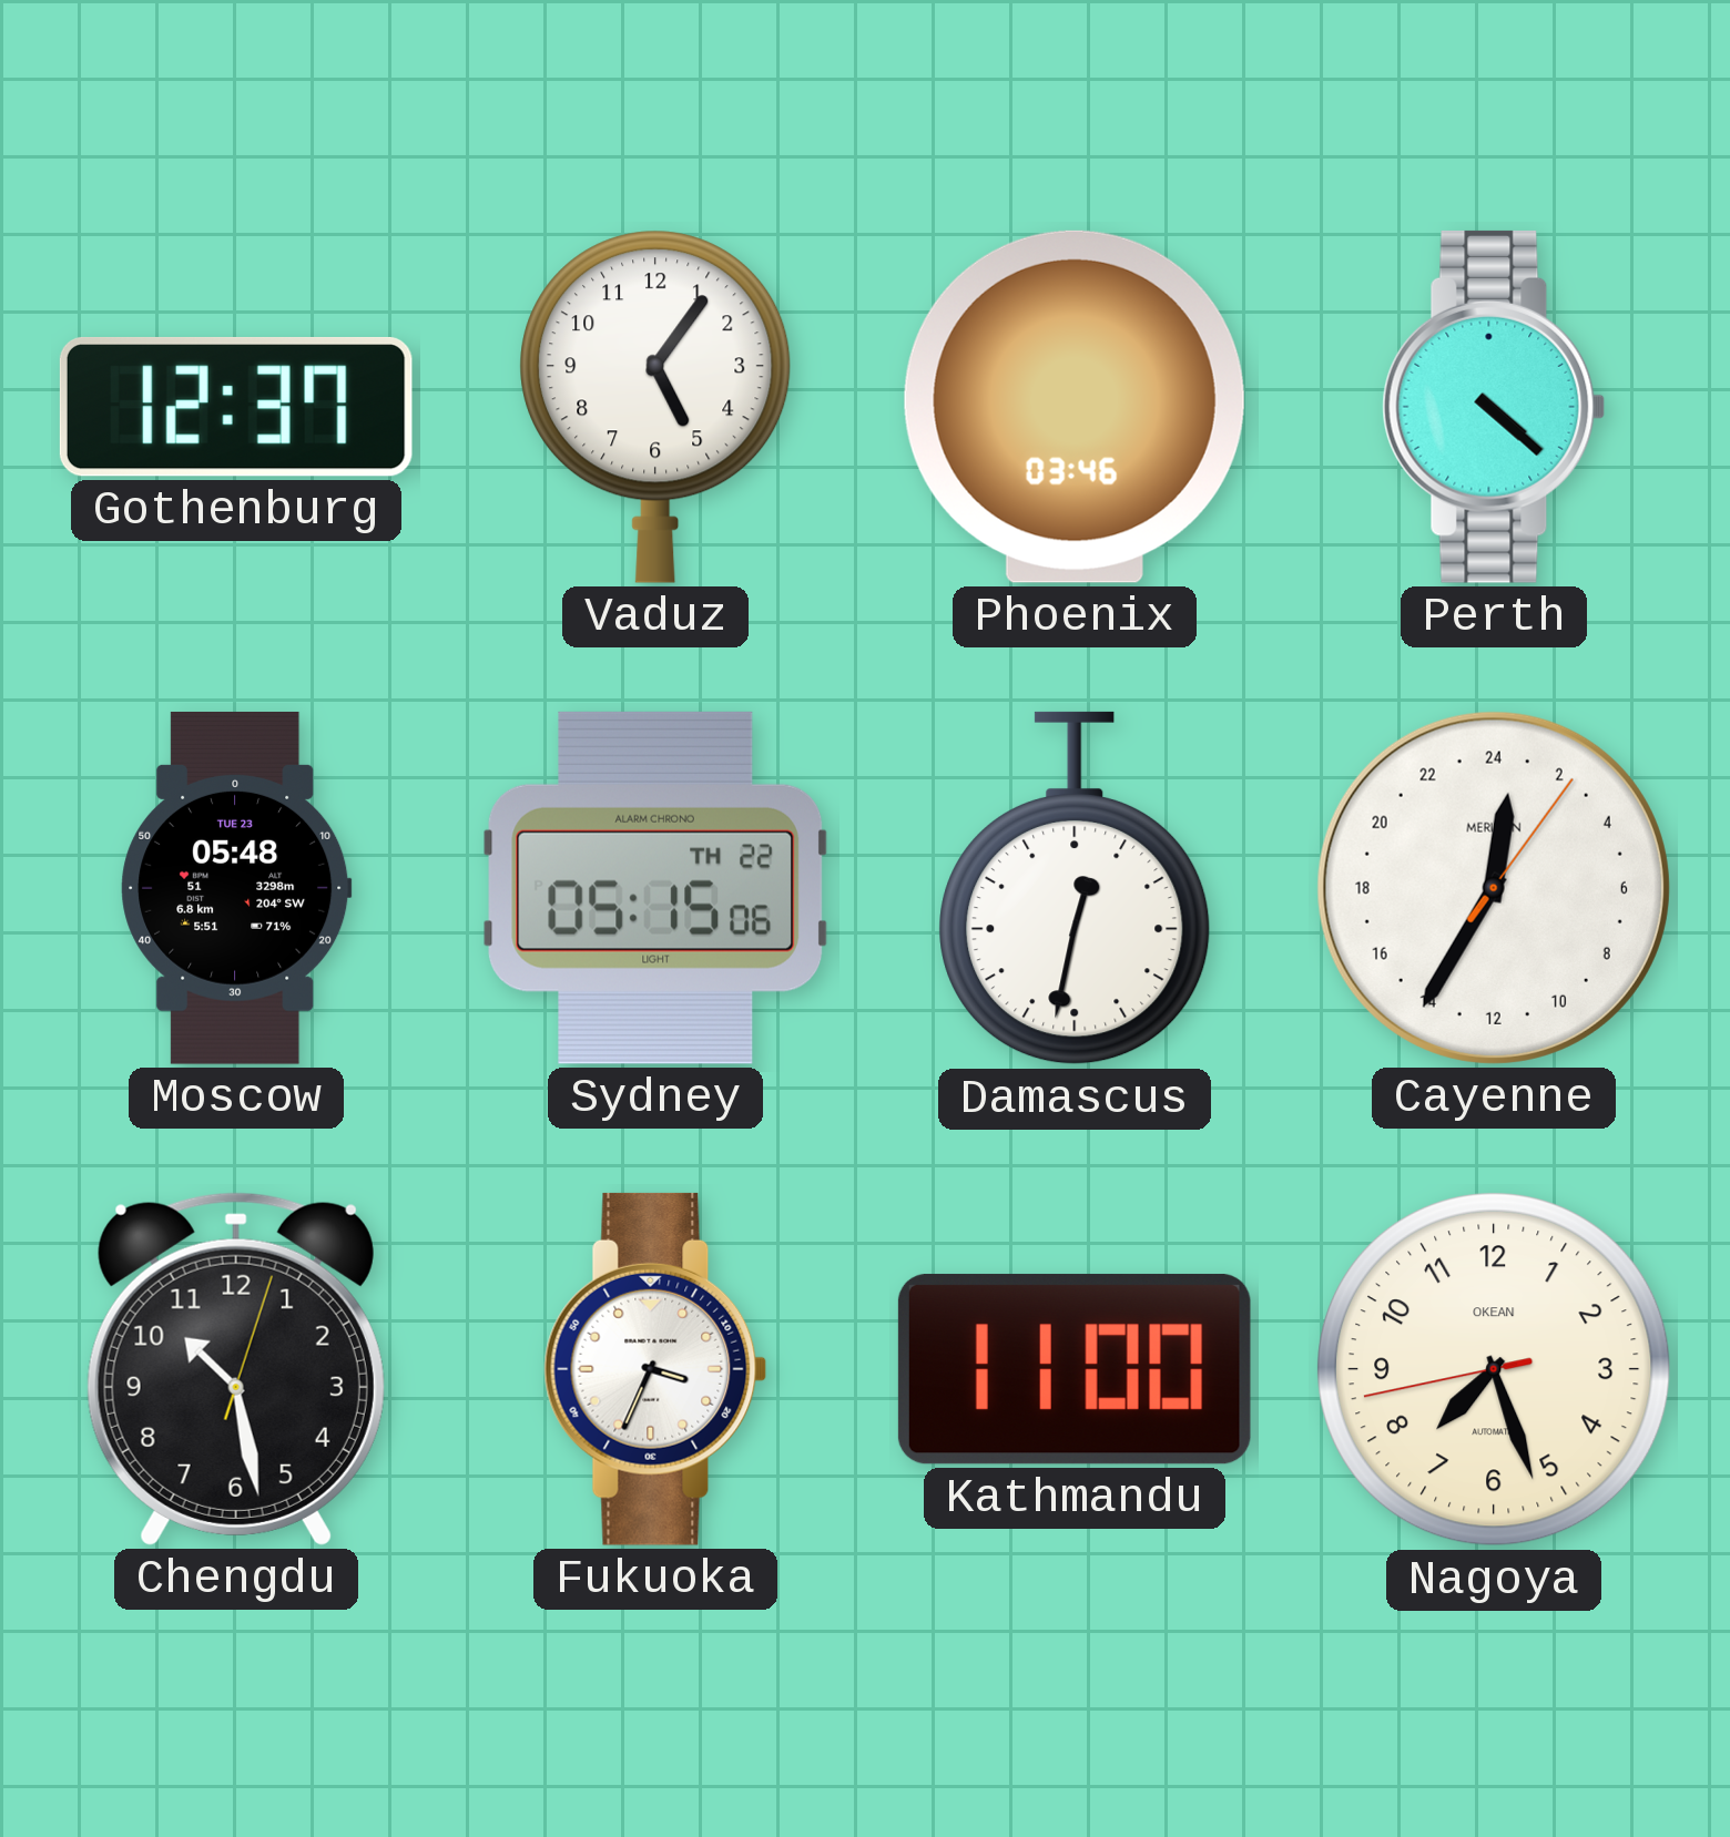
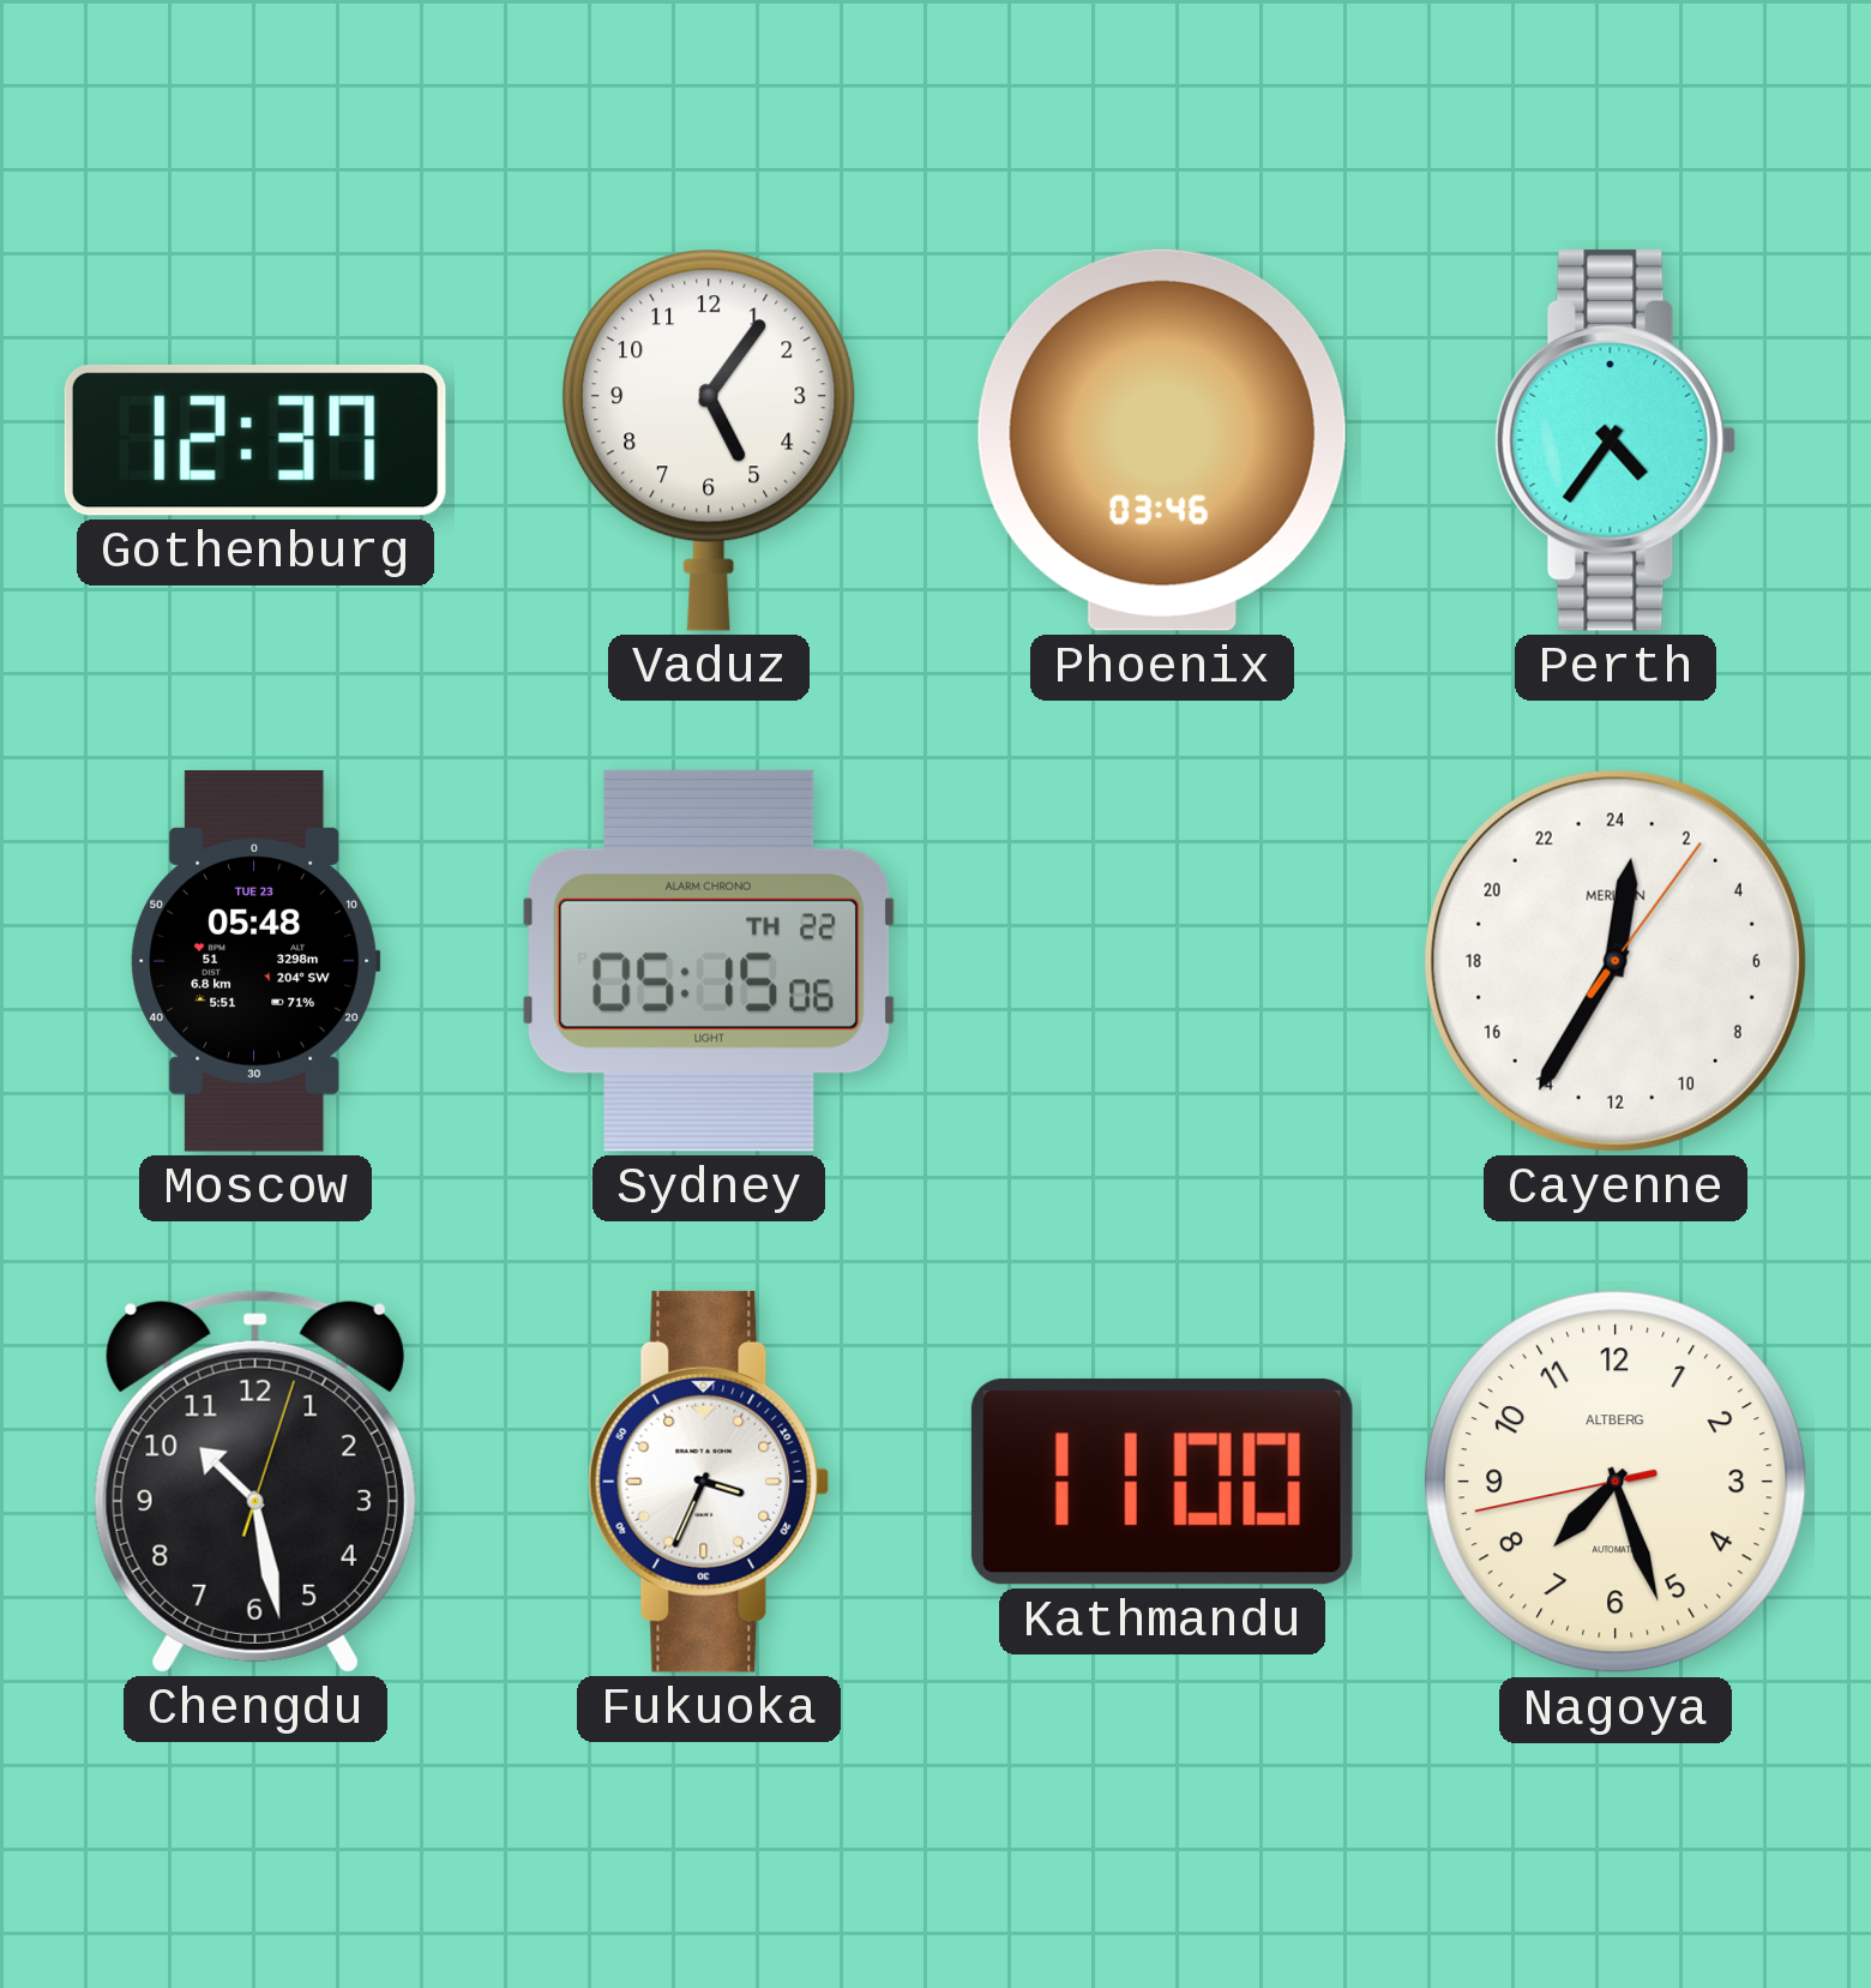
Perth: 4:22 -> 4:36 (1616, 440)
Damascus: 12:32 -> none (1075, 888)
Nagoya brand: OKEAN -> ALTBERG (1617, 1483)
